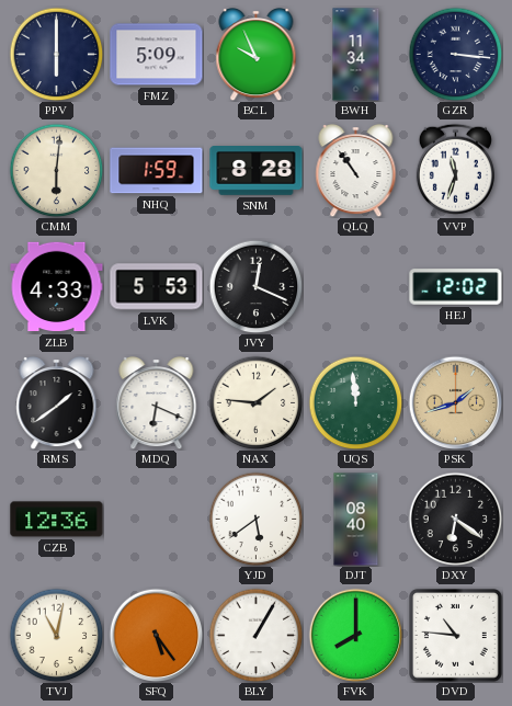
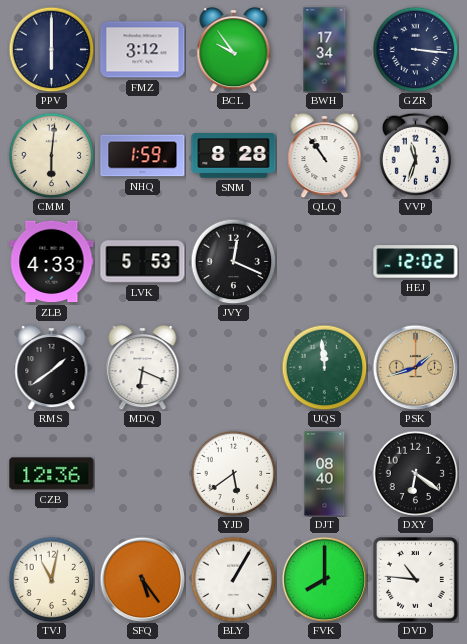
FMZ: 5:09 -> 3:12 (143, 50)
BCL: 9:56 -> 9:54 (234, 49)
BWH: 11:34 -> 17:34 (325, 50)
NAX: 1:46 -> none (255, 402)
